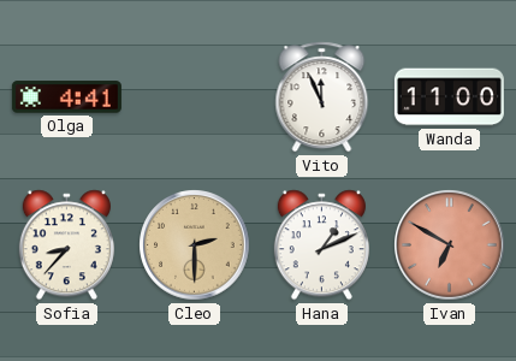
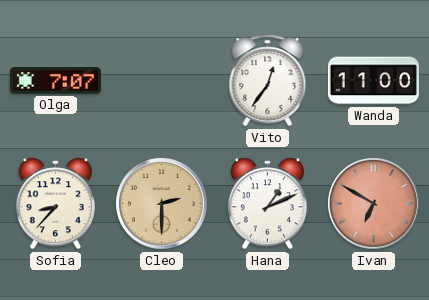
Olga: 4:41 -> 7:07 (55, 81)
Vito: 11:56 -> 12:36 (268, 81)
